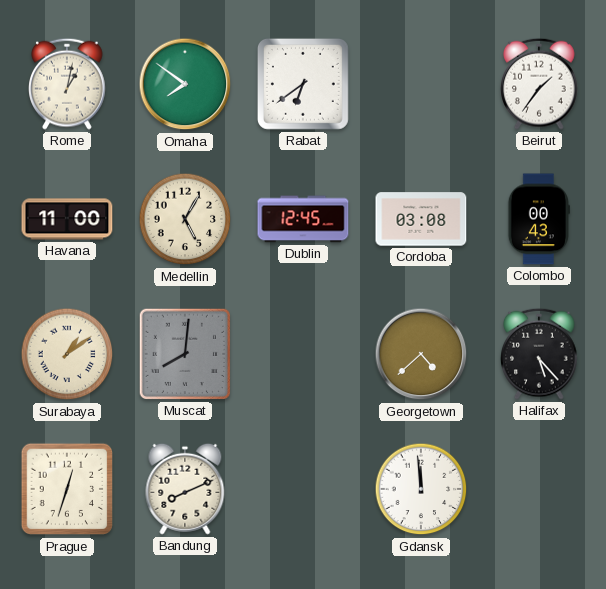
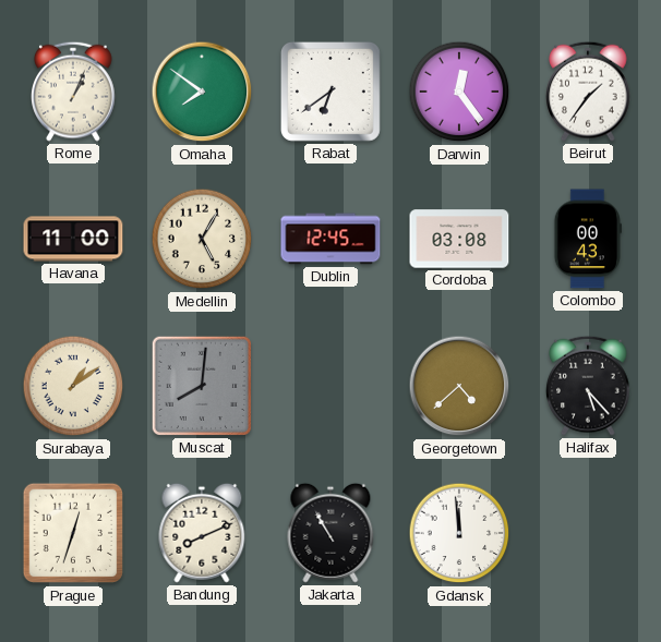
Rome: 1:02 -> 1:04 (73, 92)
Darwin: none -> 12:24 (459, 92)
Jakarta: none -> 10:55 (330, 533)
